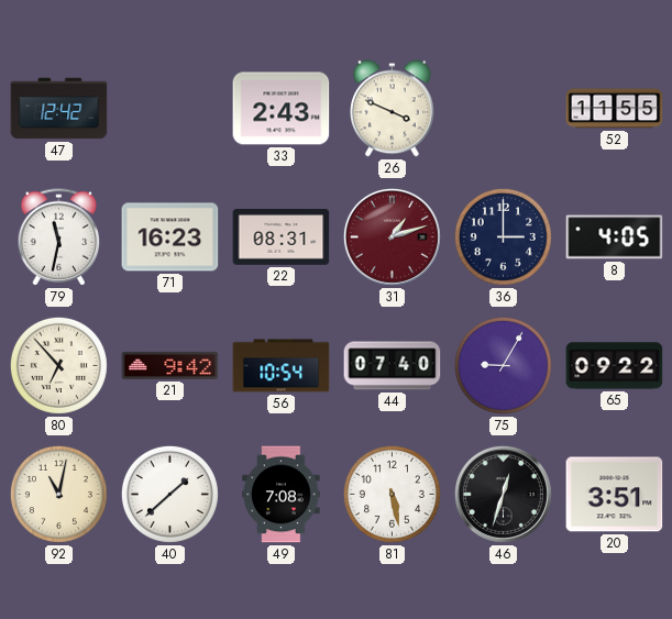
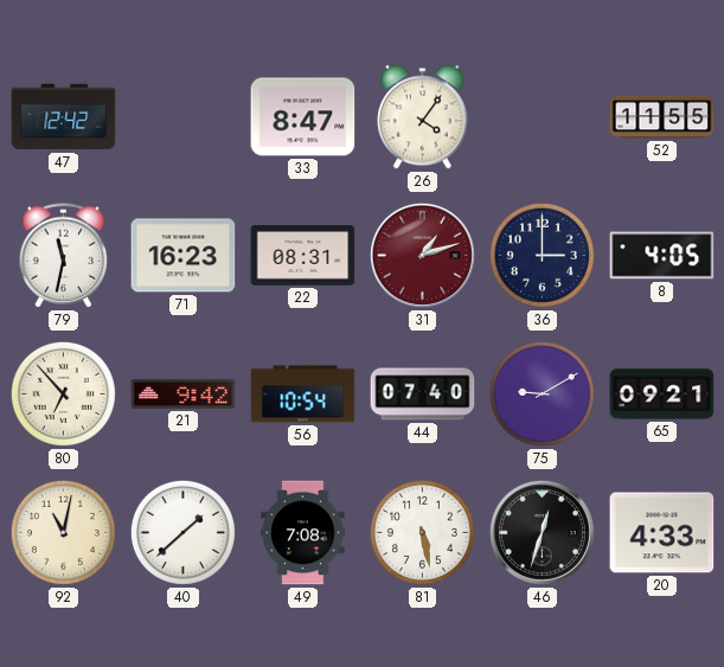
33: 2:43 -> 8:47 (303, 117)
26: 3:49 -> 4:06 (423, 117)
75: 9:05 -> 9:10 (542, 393)
65: 09:22 -> 09:21 (662, 395)
20: 3:51 -> 4:33 (662, 533)
